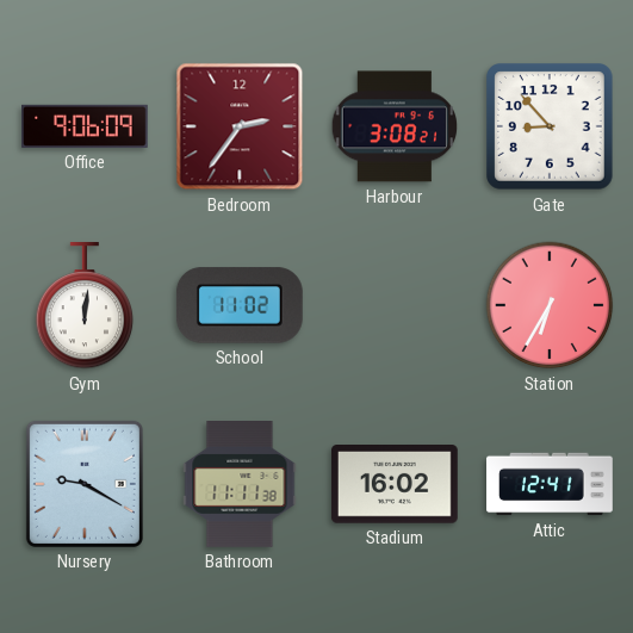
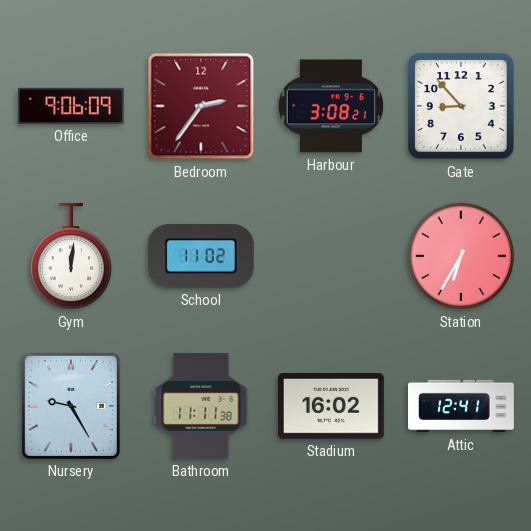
Nursery: 9:20 -> 9:25 (71, 406)
